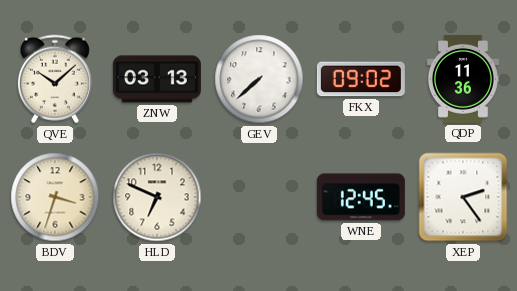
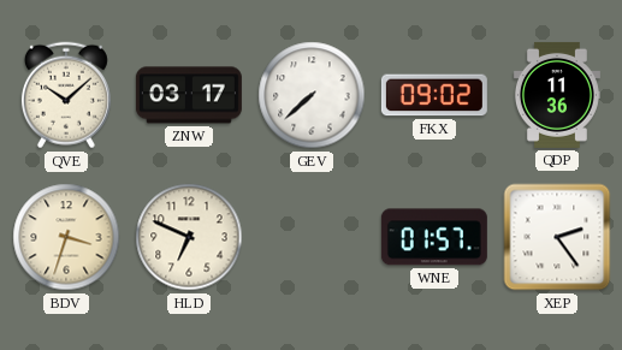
ZNW: 03:13 -> 03:17 (189, 95)
WNE: 12:45 -> 01:57 (434, 237)
